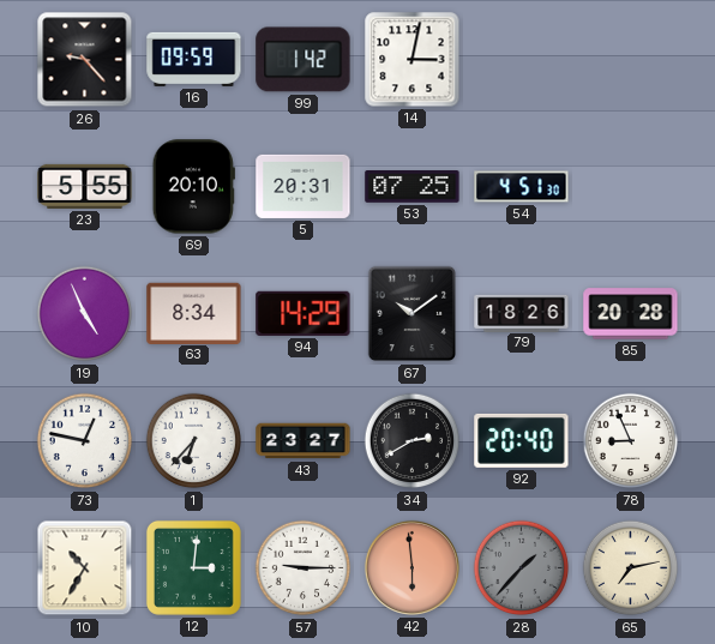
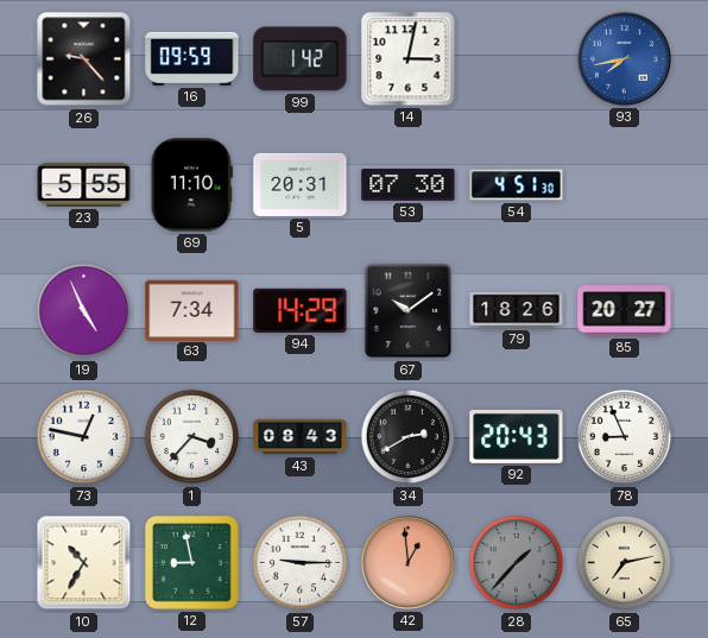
93: none -> 7:43 (624, 58)
69: 20:10 -> 11:10 (191, 185)
53: 07:25 -> 07:30 (409, 185)
63: 8:34 -> 7:34 (192, 310)
85: 20:28 -> 20:27 (625, 311)
1: 6:37 -> 3:37 (192, 437)
43: 23:27 -> 08:43 (301, 437)
92: 20:40 -> 20:43 (517, 436)
12: 3:01 -> 8:58 (191, 562)
42: 5:59 -> 12:59 (407, 562)
